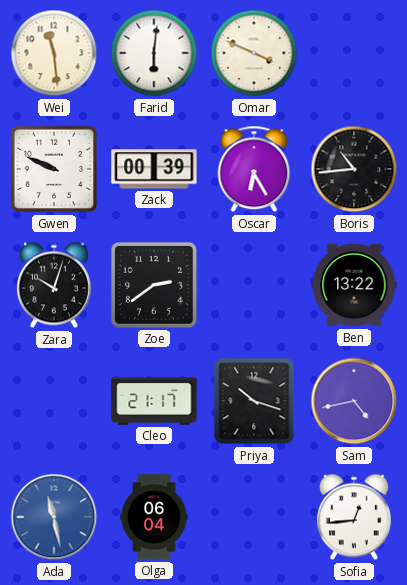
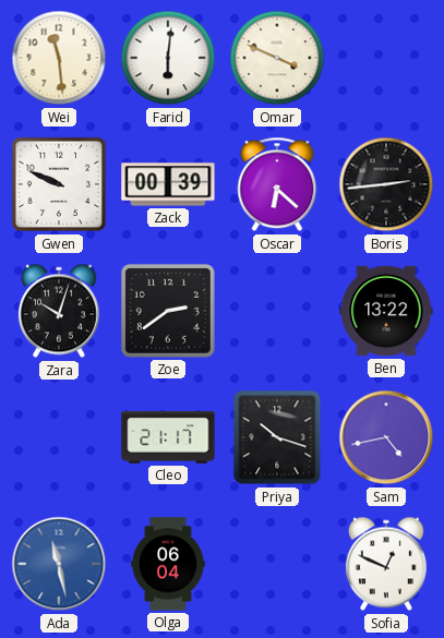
Oscar: 6:25 -> 6:22 (277, 184)
Boris: 10:44 -> 2:44 (386, 184)
Sofia: 12:44 -> 12:49 (386, 564)
